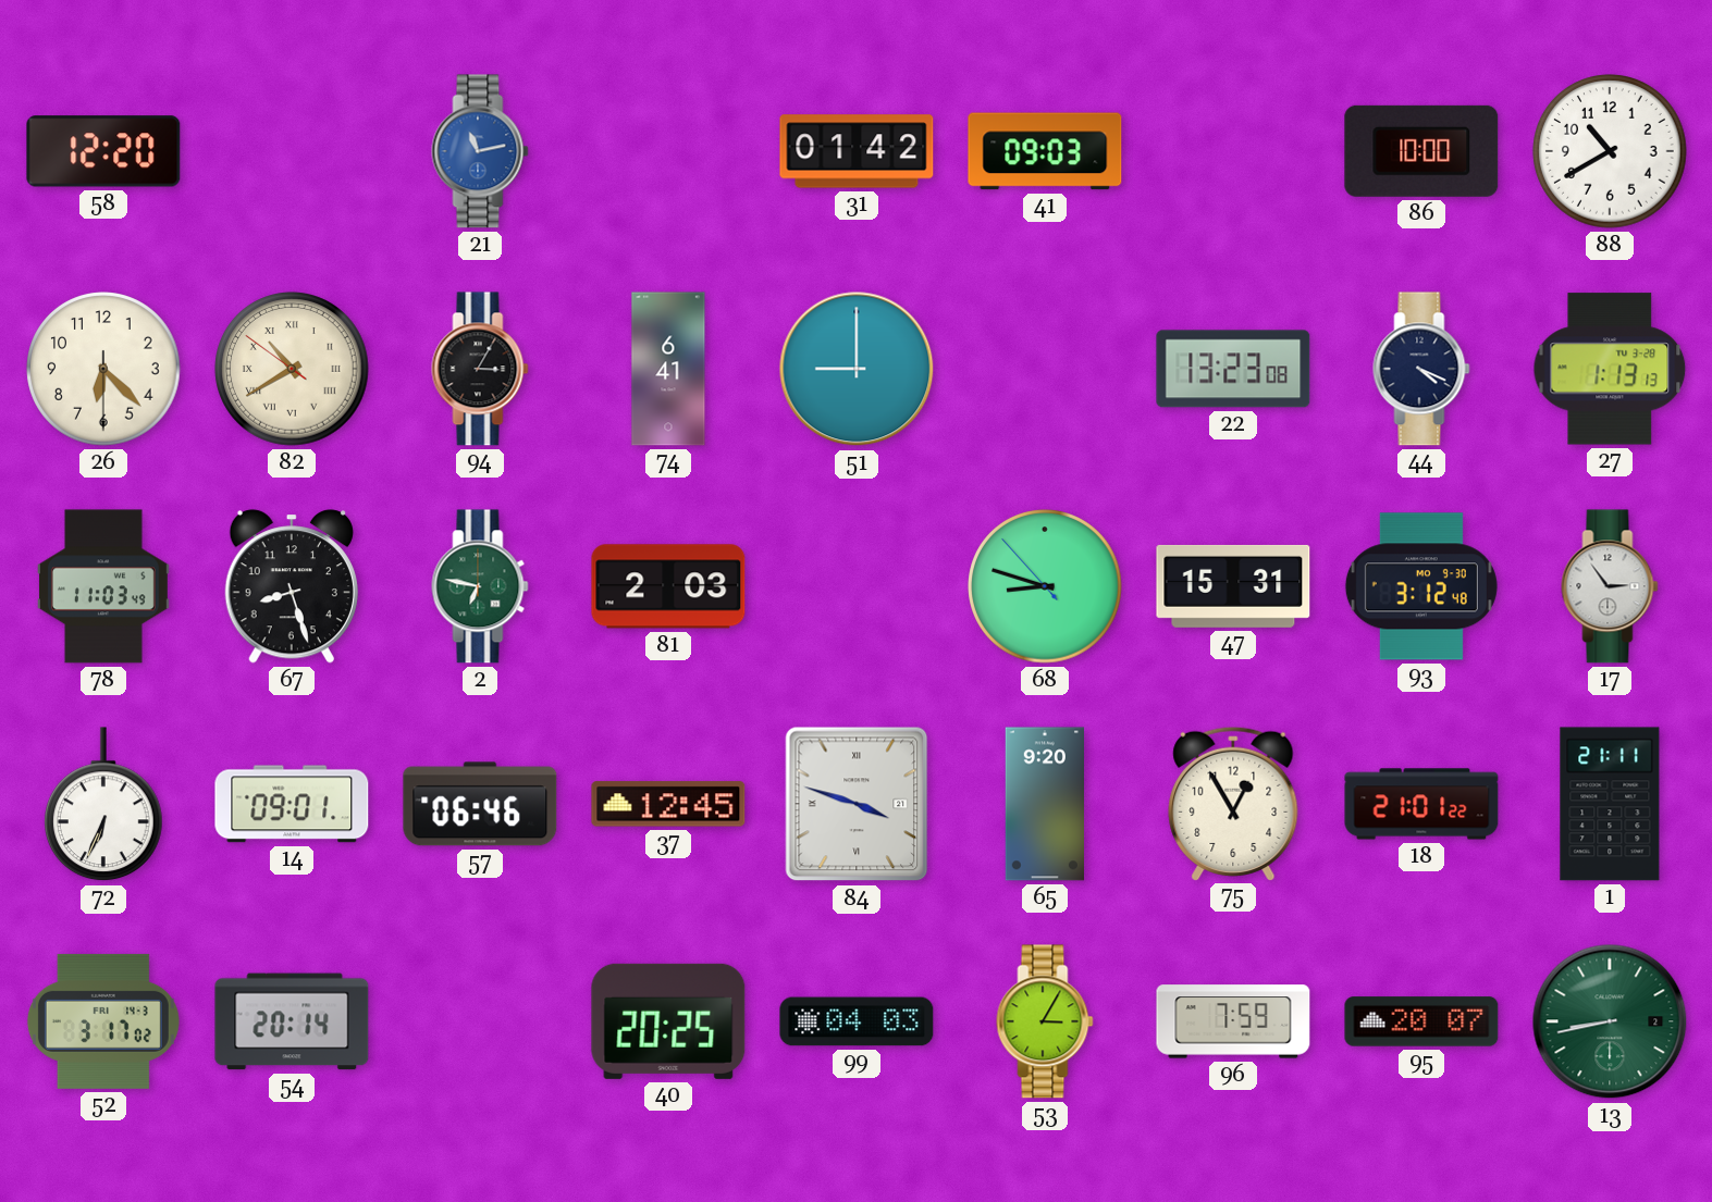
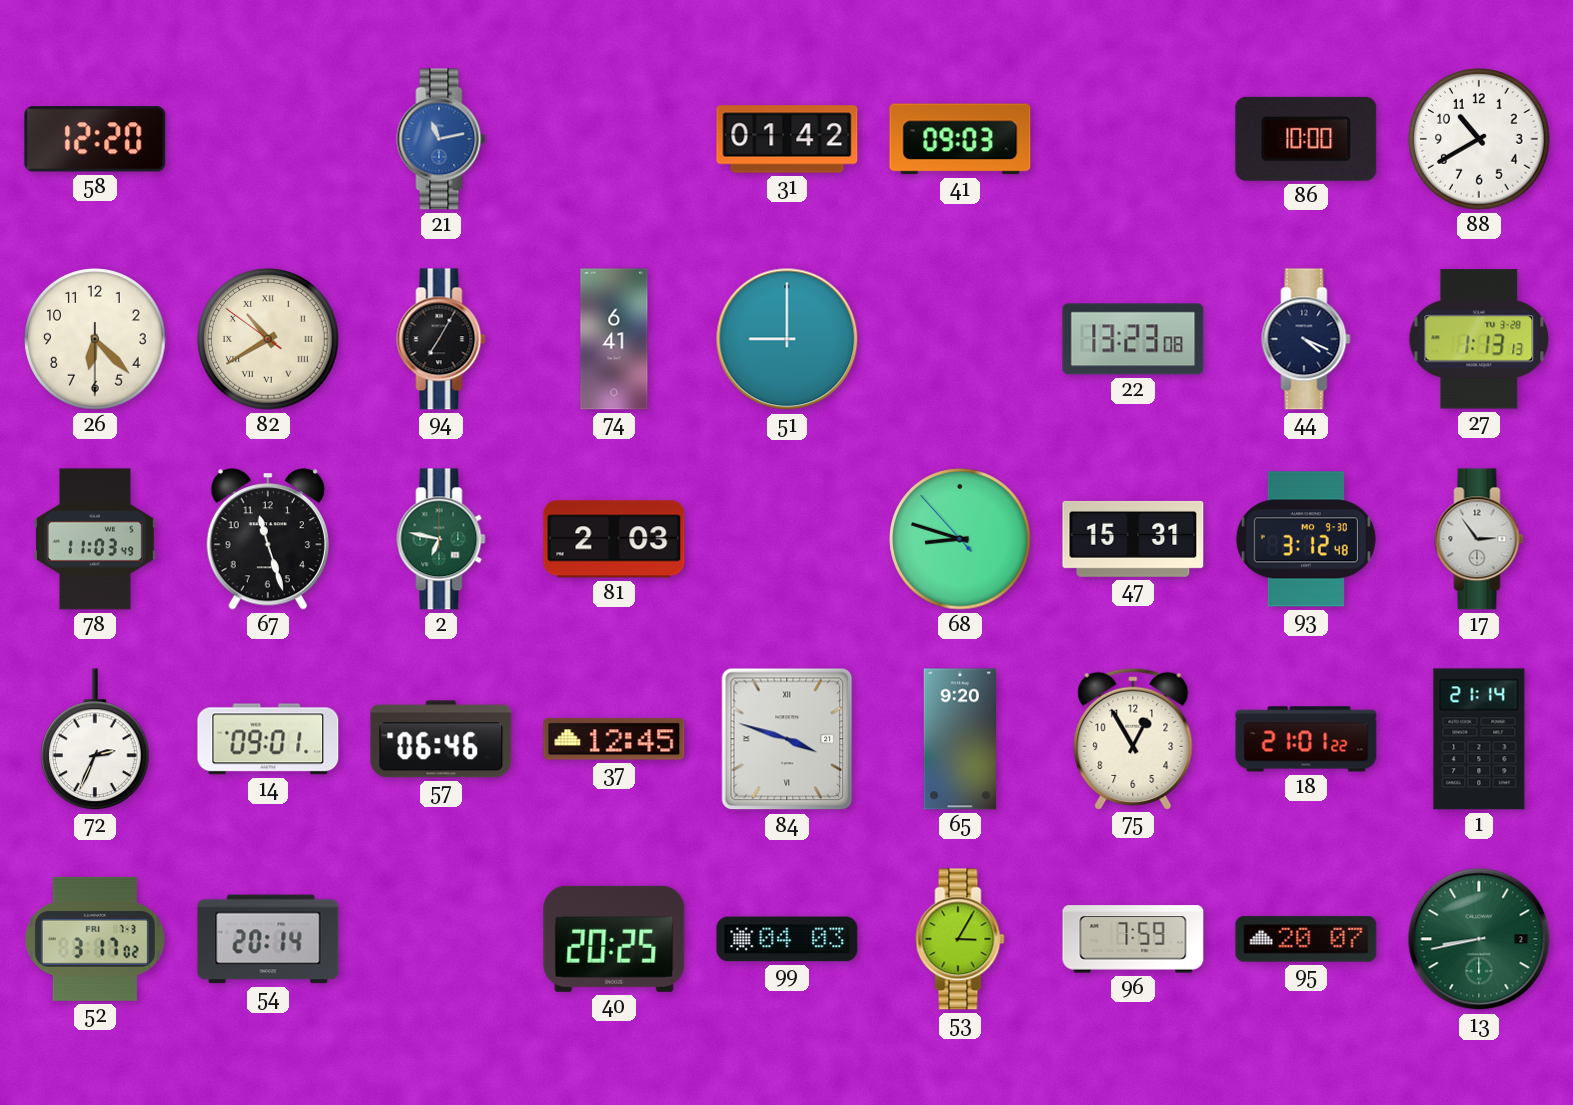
94: 3:05 -> 7:05 (441, 339)
67: 8:27 -> 11:27 (268, 539)
72: 6:34 -> 2:34 (96, 740)
1: 21:11 -> 21:14 (1479, 739)
52 date: FRI 14-3 -> FRI 7-3 (95, 939)
